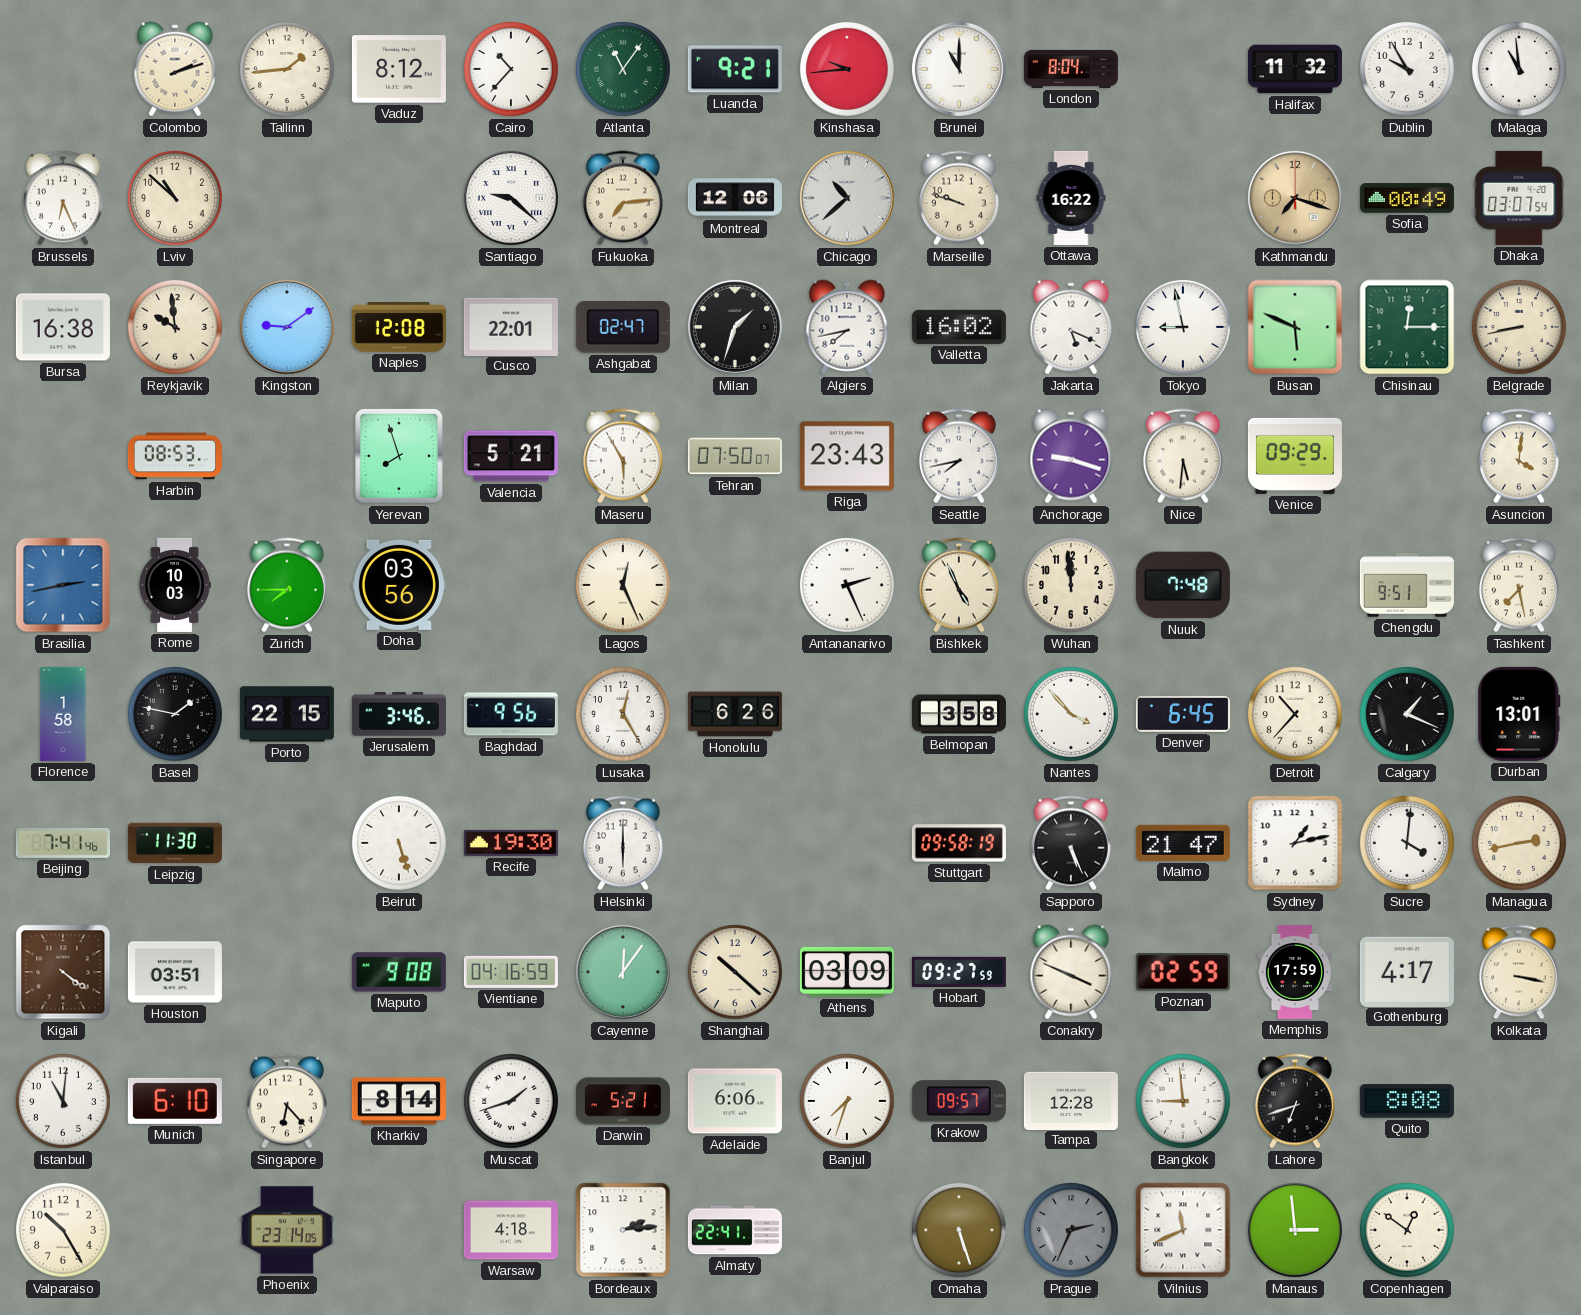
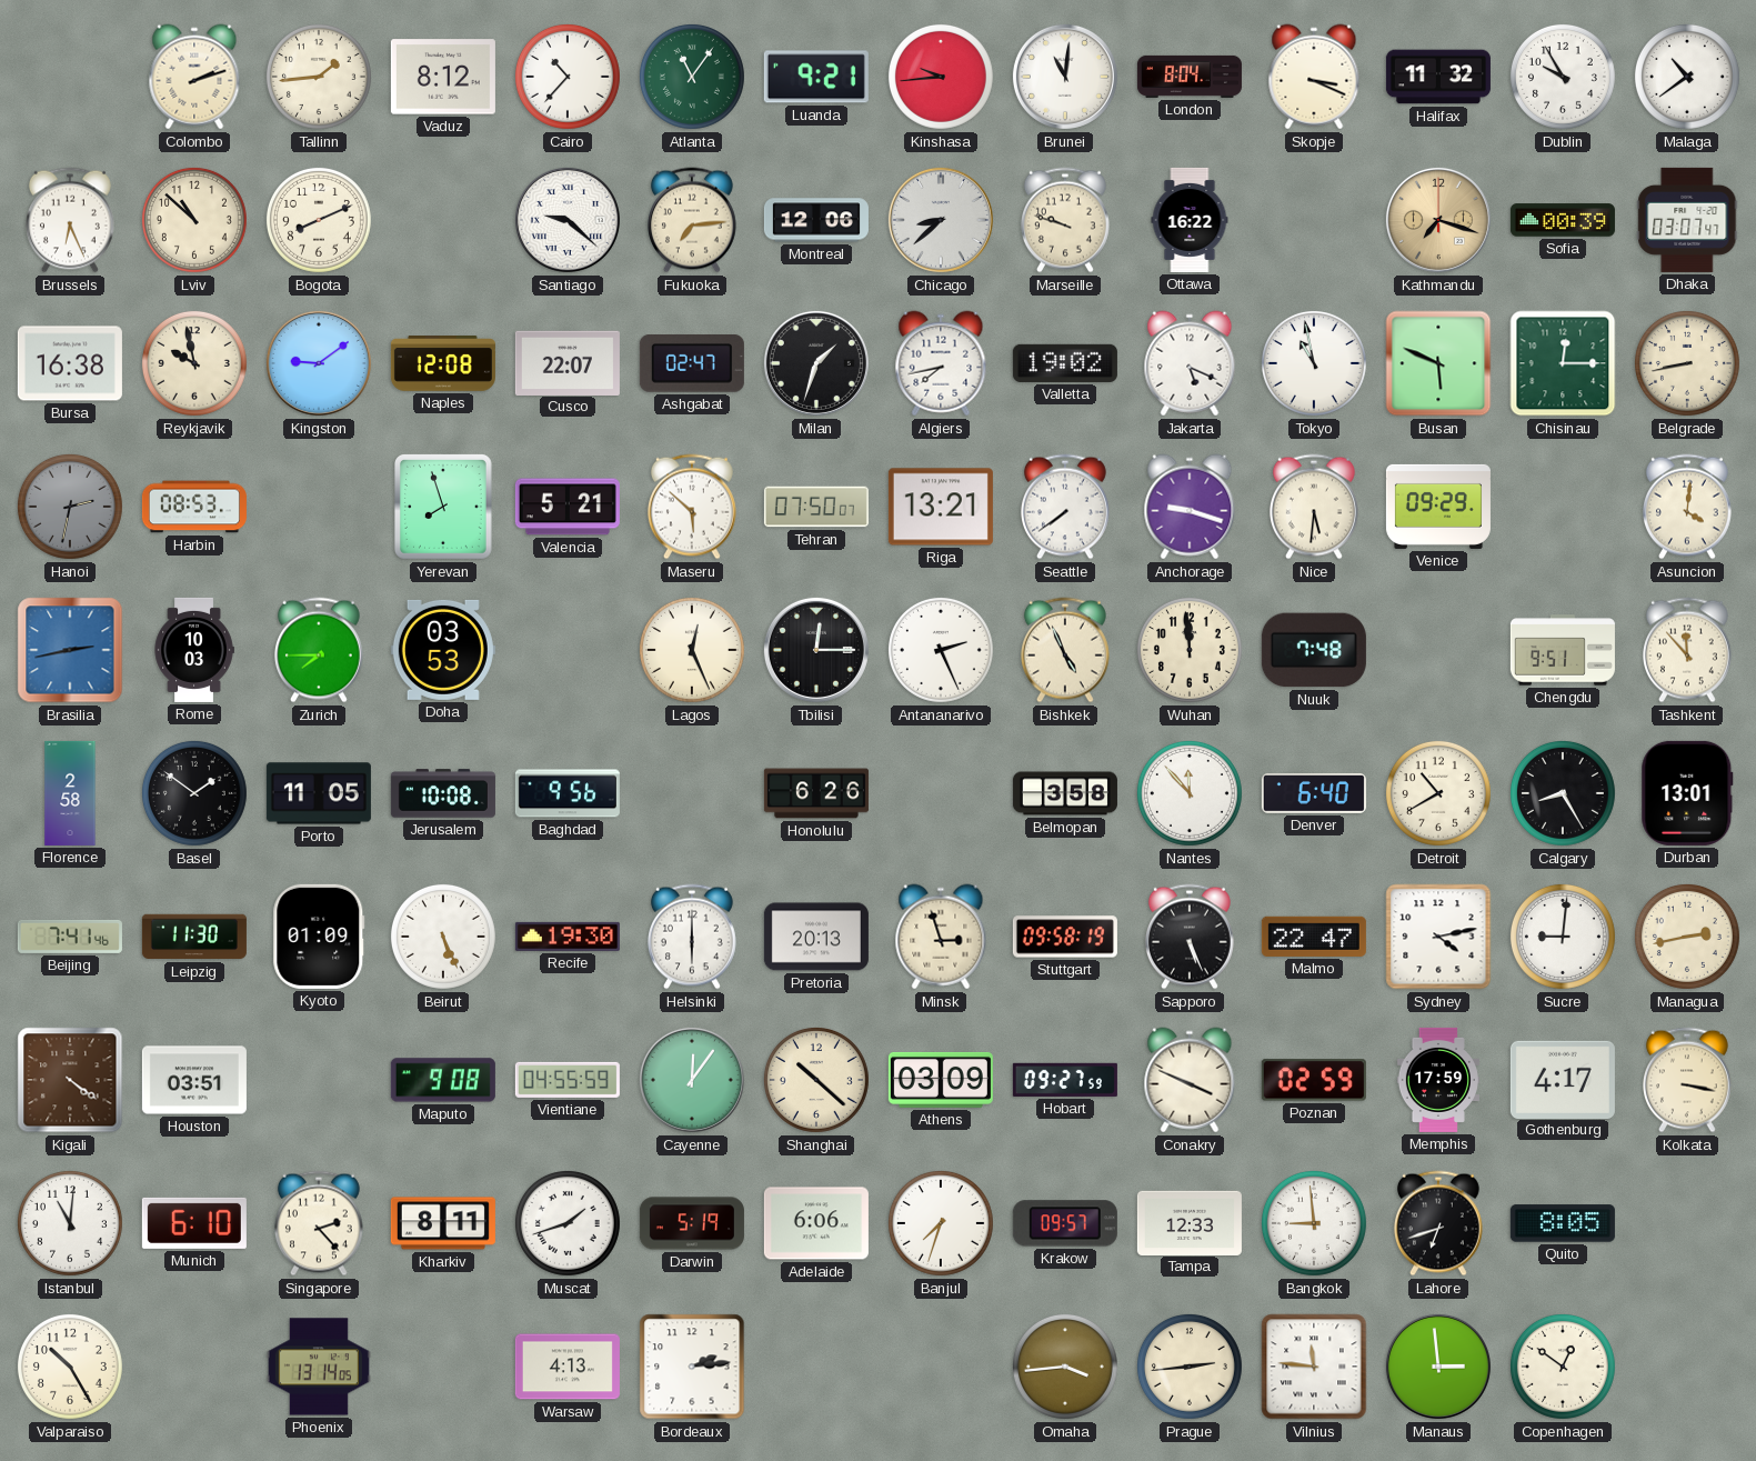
Brunei: 11:00 -> 11:01 (1065, 77)
Skopje: none -> 3:19 (1314, 77)
Malaga: 10:59 -> 10:39 (1687, 77)
Bogota: none -> 8:11 (319, 220)
Chicago: 10:38 -> 8:38 (941, 220)
Sofia: 00:49 -> 00:39 (1563, 220)
Dhaka: 03:07:54 -> 03:07:47 (1687, 220)
Reykjavik: 9:59 -> 9:58 (194, 363)
Cusco: 22:01 -> 22:07 (568, 362)
Valletta: 16:02 -> 19:02 (1065, 363)
Tokyo: 8:58 -> 10:58 (1314, 363)
Hanoi: none -> 2:32 (70, 507)
Maseru: 5:55 -> 5:52 (692, 507)
Riga: 23:43 -> 13:21 (941, 507)
Seattle: 7:43 -> 7:39 (1065, 507)
Doha: 03:56 -> 03:53 (443, 650)
Tbilisi: none -> 12:15 (816, 650)
Tashkent: 7:28 -> 11:53 (1687, 650)
Florence: 1:58 -> 2:58 (70, 793)
Basel: 1:47 -> 1:51 (194, 793)
Porto: 22:15 -> 11:05 (319, 793)
Jerusalem: 3:46 -> 10:08 (443, 793)
Lusaka: 12:25 -> none (623, 714)
Nantes: 3:53 -> 11:53 (1190, 793)
Denver: 6:45 -> 6:40 (1314, 794)
Detroit: 10:37 -> 10:40 (1438, 793)
Calgary: 1:19 -> 8:25 (1563, 793)
Kyoto: none -> 01:09 (319, 937)
Beirut: 5:27 -> 5:26 (443, 937)
Pretoria: none -> 20:13 (816, 937)
Minsk: none -> 2:57 (941, 937)
Malmo: 21:47 -> 22:47 (1314, 937)
Sydney: 1:13 -> 4:13 (1438, 937)
Sucre: 4:01 -> 9:01 (1563, 937)
Vientiane: 04:16 -> 04:55 (568, 1080)
Singapore: 6:23 -> 2:23 (319, 1223)
Kharkiv: 8:14 -> 8:11 (443, 1223)
Darwin: 5:21 -> 5:19 (692, 1223)
Tampa: 12:28 -> 12:33 (1190, 1222)
Quito: 8:08 -> 8:05 (1563, 1223)
Phoenix: 23:14 -> 13:14 (319, 1367)
Warsaw: 4:18 -> 4:13 (568, 1367)
Almaty: 22:41 -> none (735, 1230)
Omaha: 5:27 -> 3:44 (1065, 1367)
Prague: 2:34 -> 2:44 (1190, 1367)
Prague dial: grey -> cream (1190, 1367)
Vilnius: 11:41 -> 11:46 (1314, 1367)
